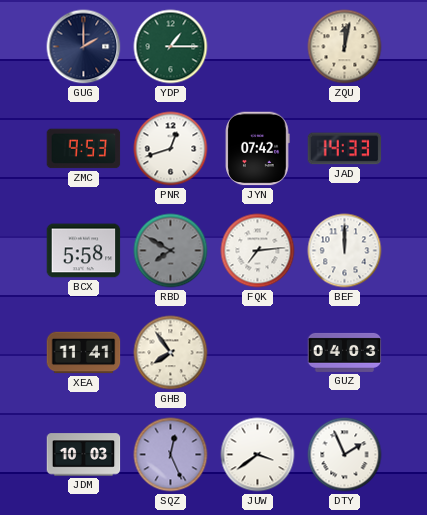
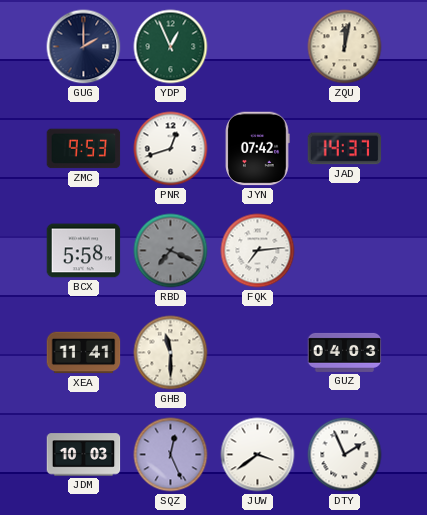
YDP: 1:15 -> 12:56 (171, 47)
JAD: 14:33 -> 14:37 (345, 149)
RBD: 7:50 -> 7:19 (171, 251)
BEF: 12:00 -> none (345, 251)
GHB: 7:54 -> 11:30 (171, 353)
